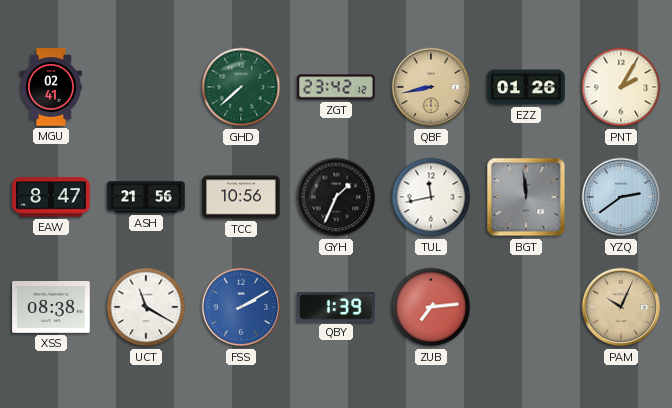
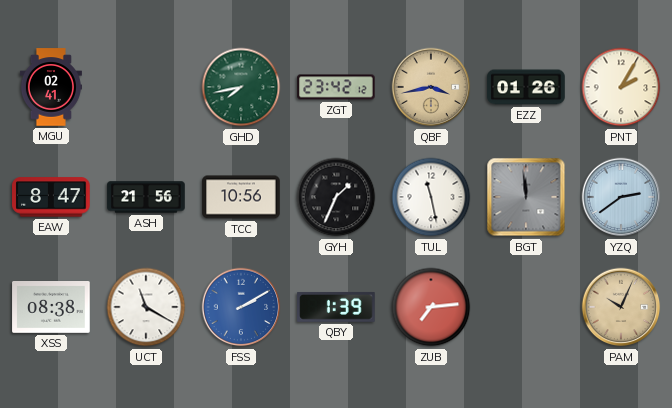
GHD: 7:38 -> 7:43 (241, 87)
QBF: 8:43 -> 3:43 (431, 87)
TUL: 11:43 -> 11:28 (431, 197)
